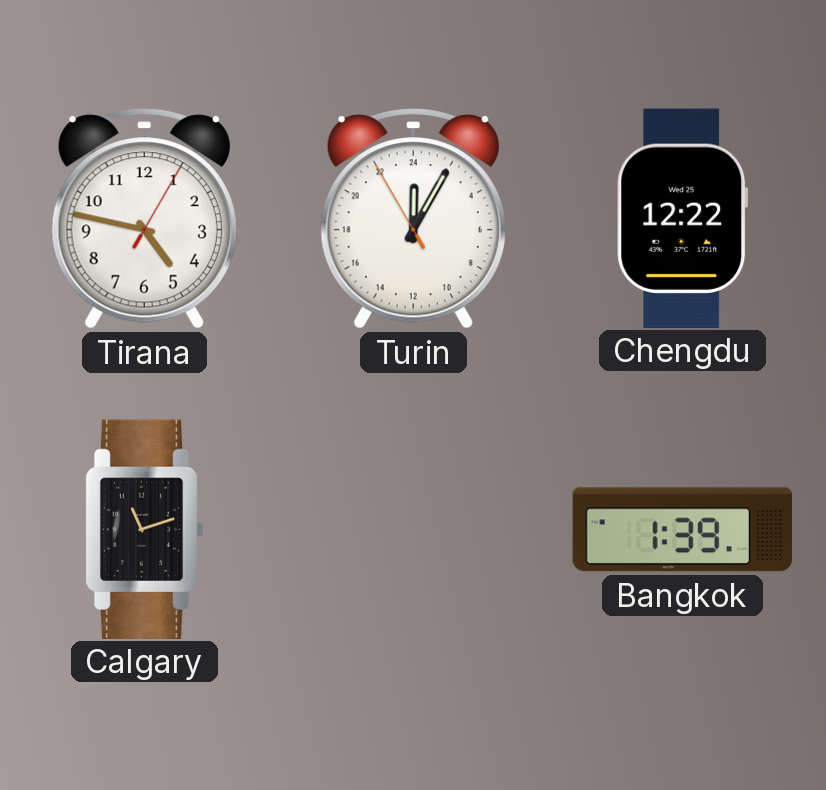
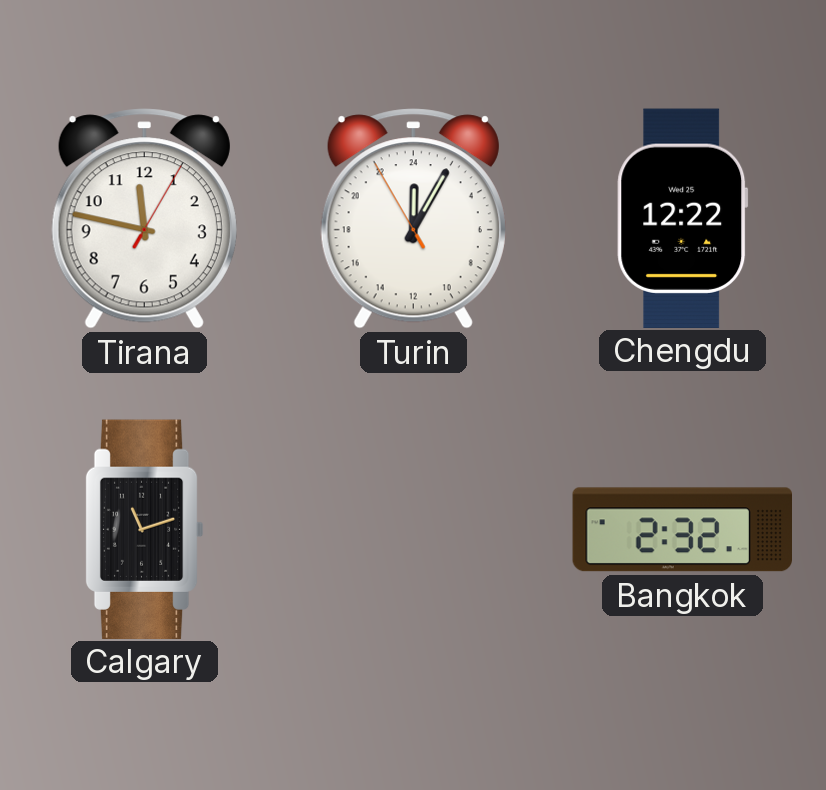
Tirana: 4:47 -> 11:47 (144, 219)
Bangkok: 1:39 -> 2:32 (682, 530)
